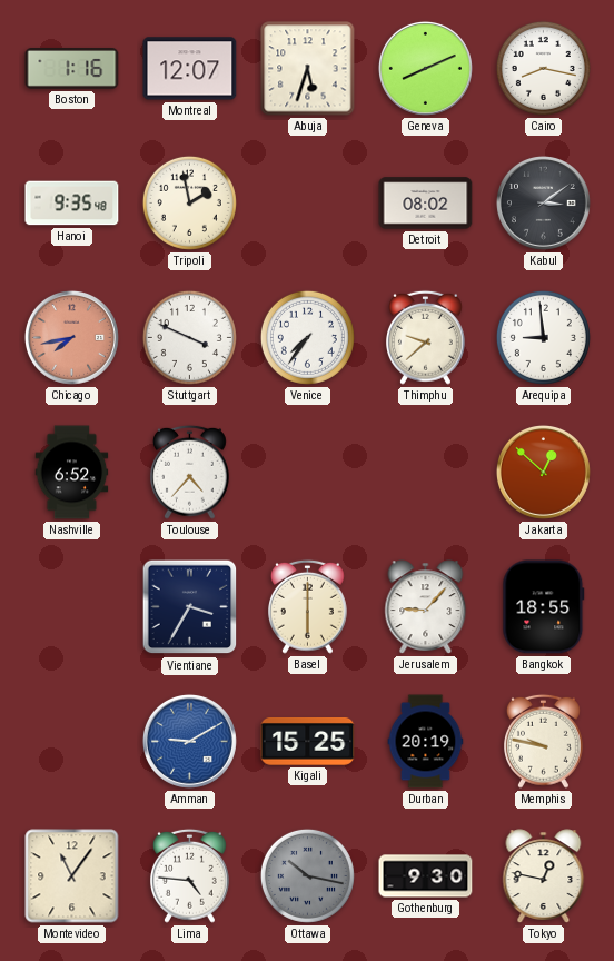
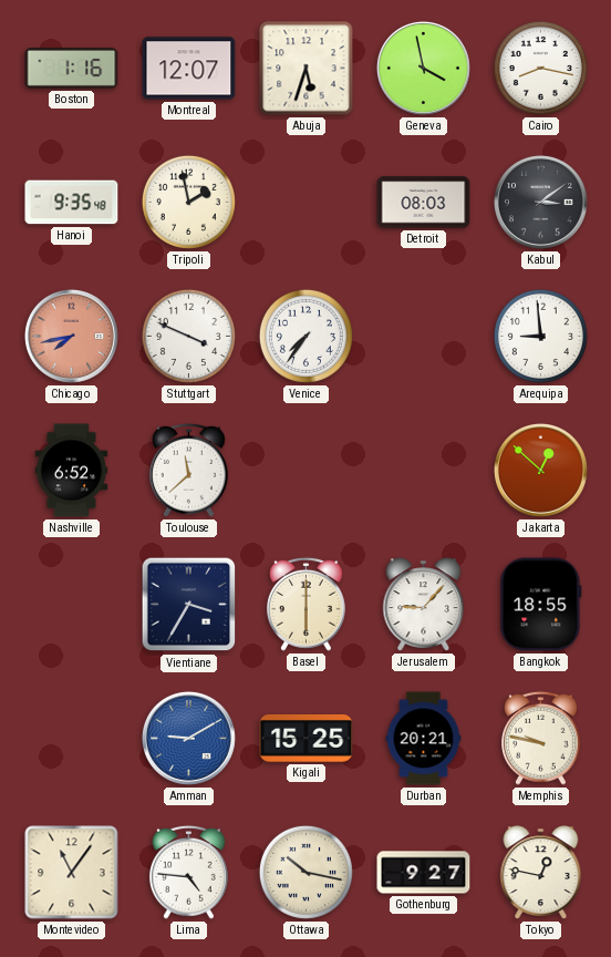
Geneva: 8:11 -> 3:58 (423, 68)
Detroit: 08:02 -> 08:03 (424, 203)
Thimphu: 9:38 -> none (426, 337)
Toulouse: 4:37 -> 11:38 (189, 470)
Durban: 20:19 -> 20:21 (424, 739)
Ottawa dial: grey -> cream (305, 872)
Gothenburg: 9:30 -> 9:27 (424, 873)
